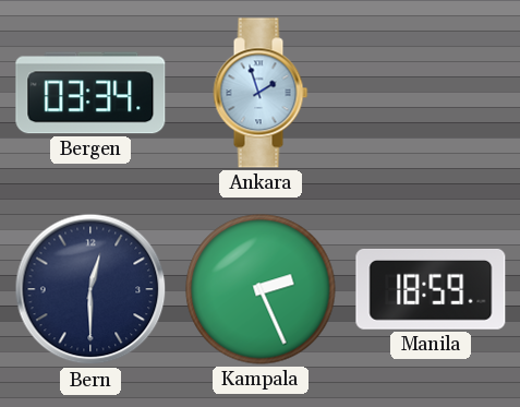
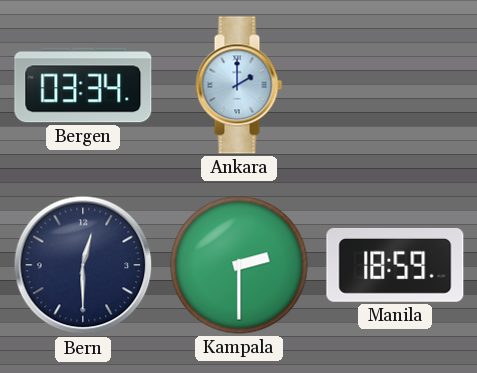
Ankara: 1:57 -> 2:00 (239, 85)
Kampala: 2:26 -> 2:30 (239, 265)
